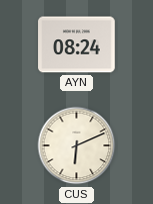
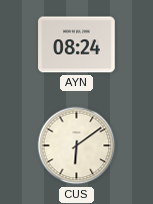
CUS: 6:11 -> 6:09 (77, 146)
